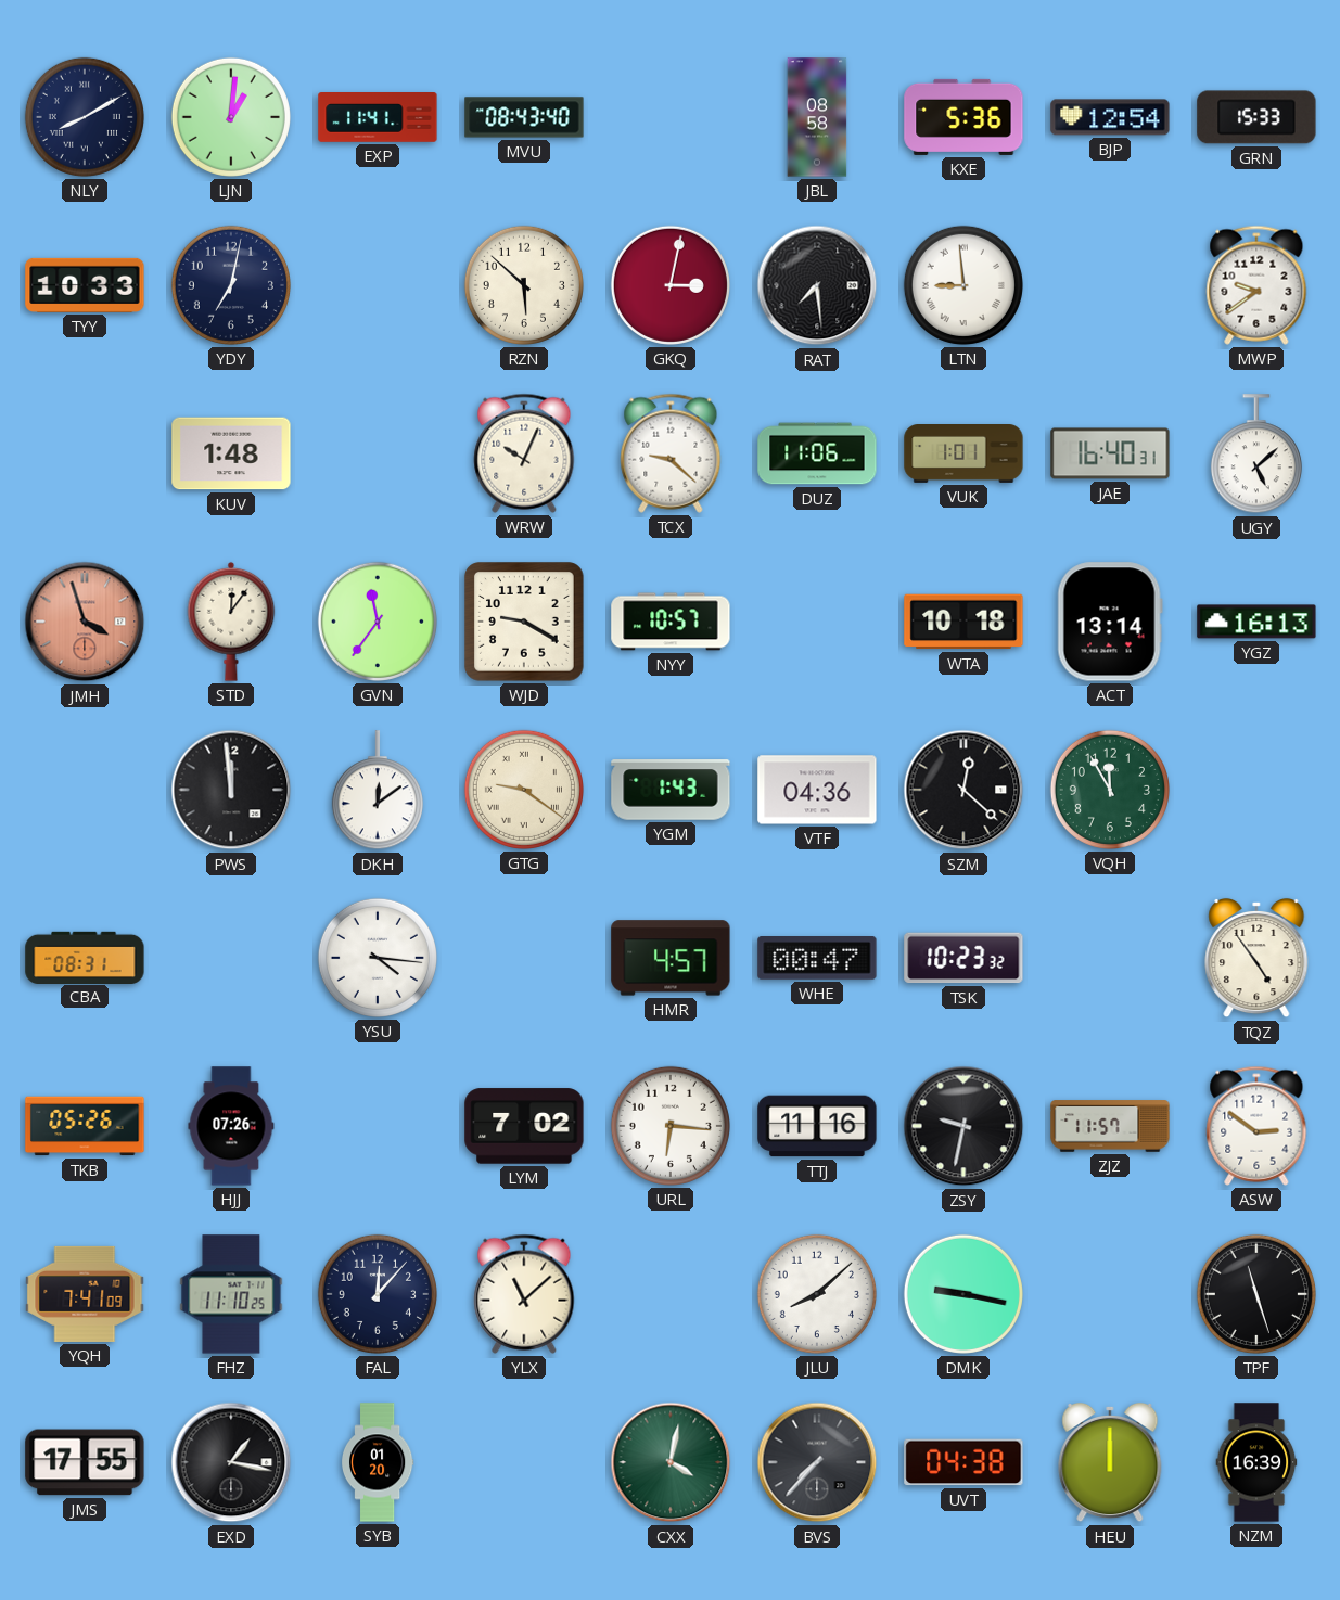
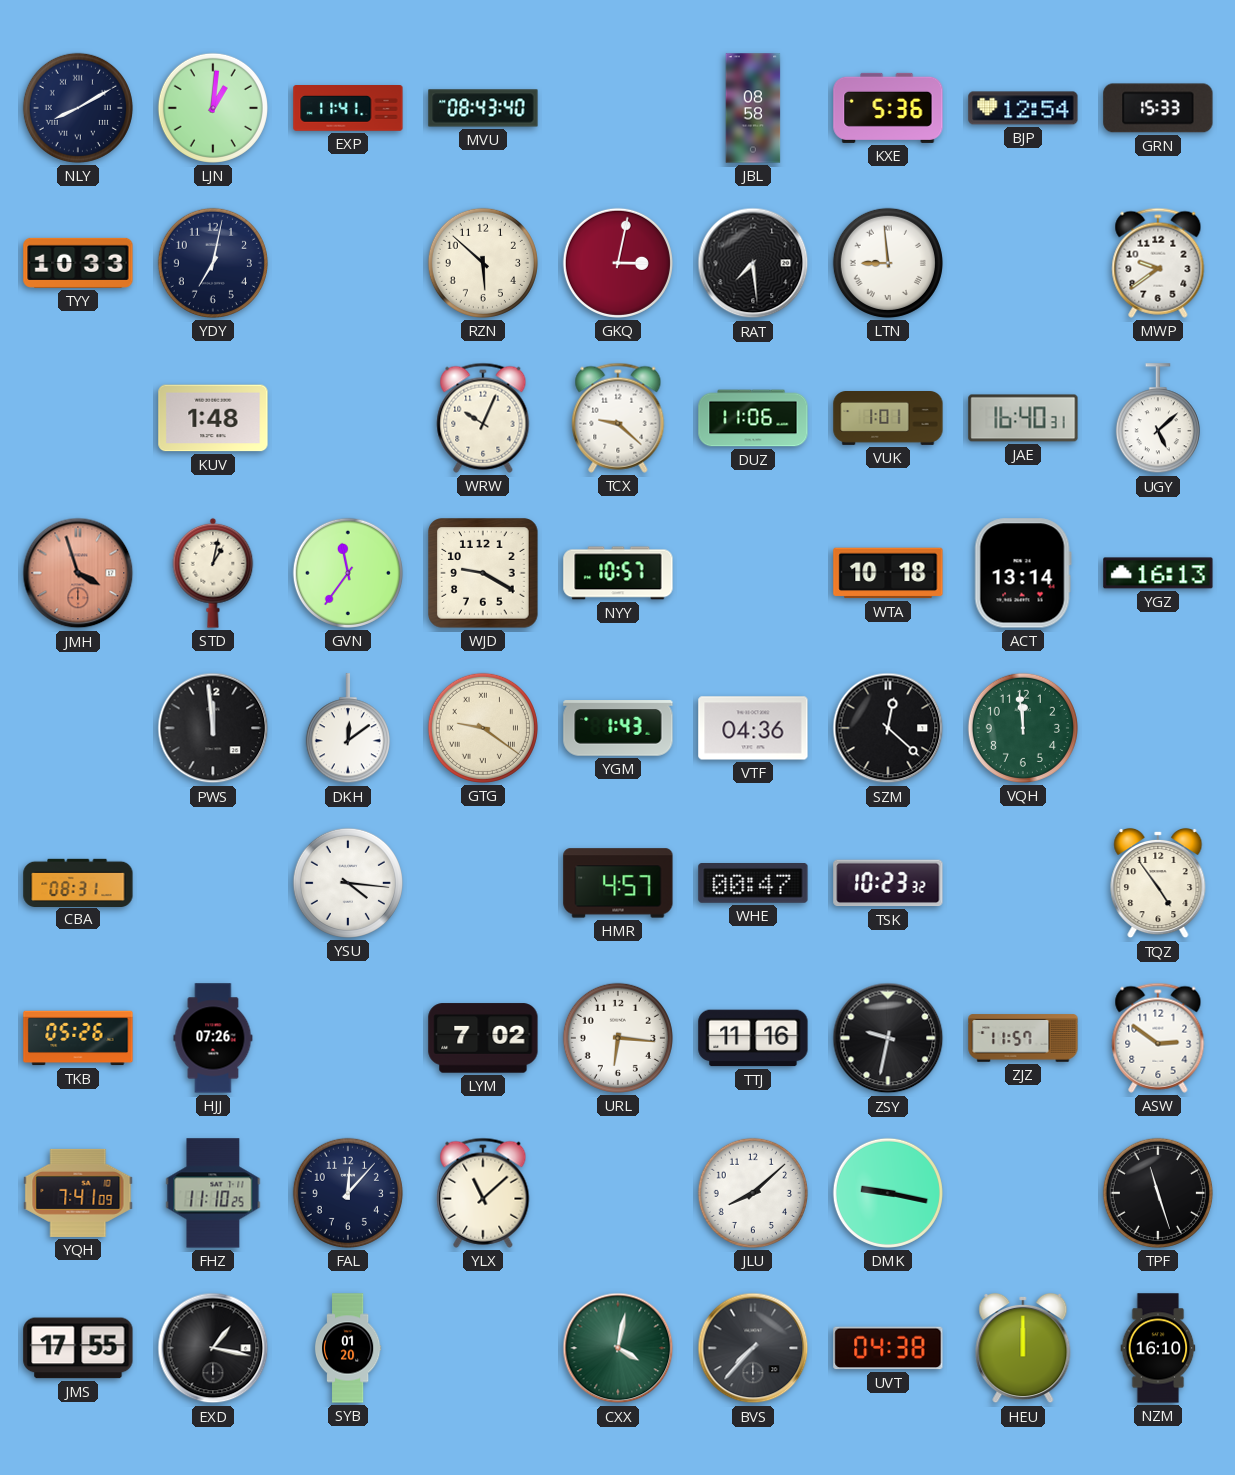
STD: 12:06 -> 1:02 (213, 573)
VQH: 11:55 -> 11:59 (1023, 728)
NZM: 16:39 -> 16:10 (1158, 1348)
